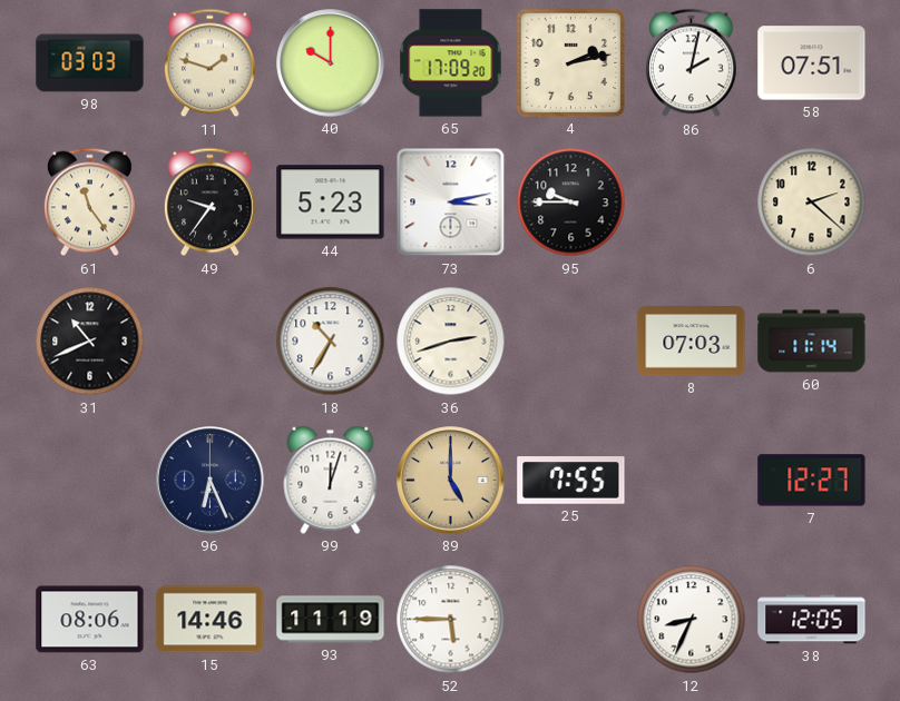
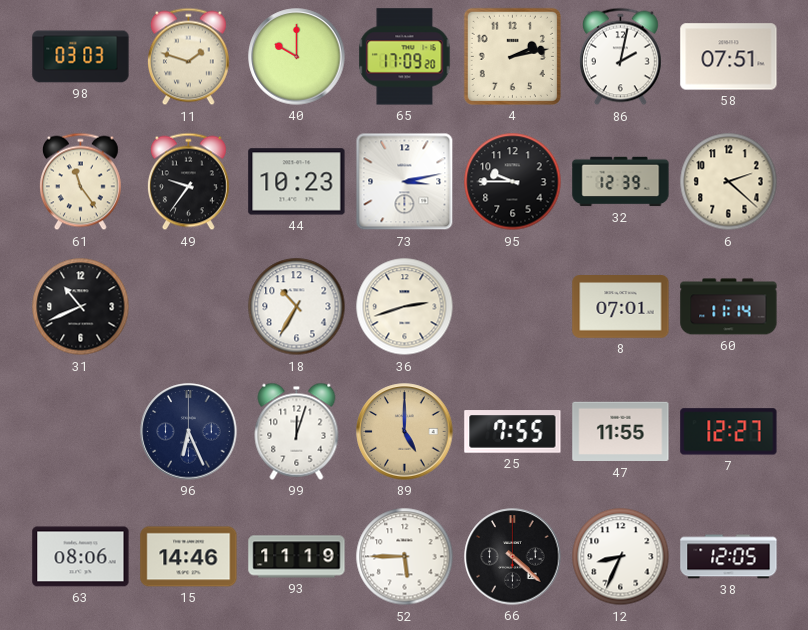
44: 5:23 -> 10:23 (297, 182)
32: none -> 12:39 (621, 182)
8: 07:03 -> 07:01 (621, 307)
47: none -> 11:55 (621, 432)
66: none -> 4:22 (513, 557)
